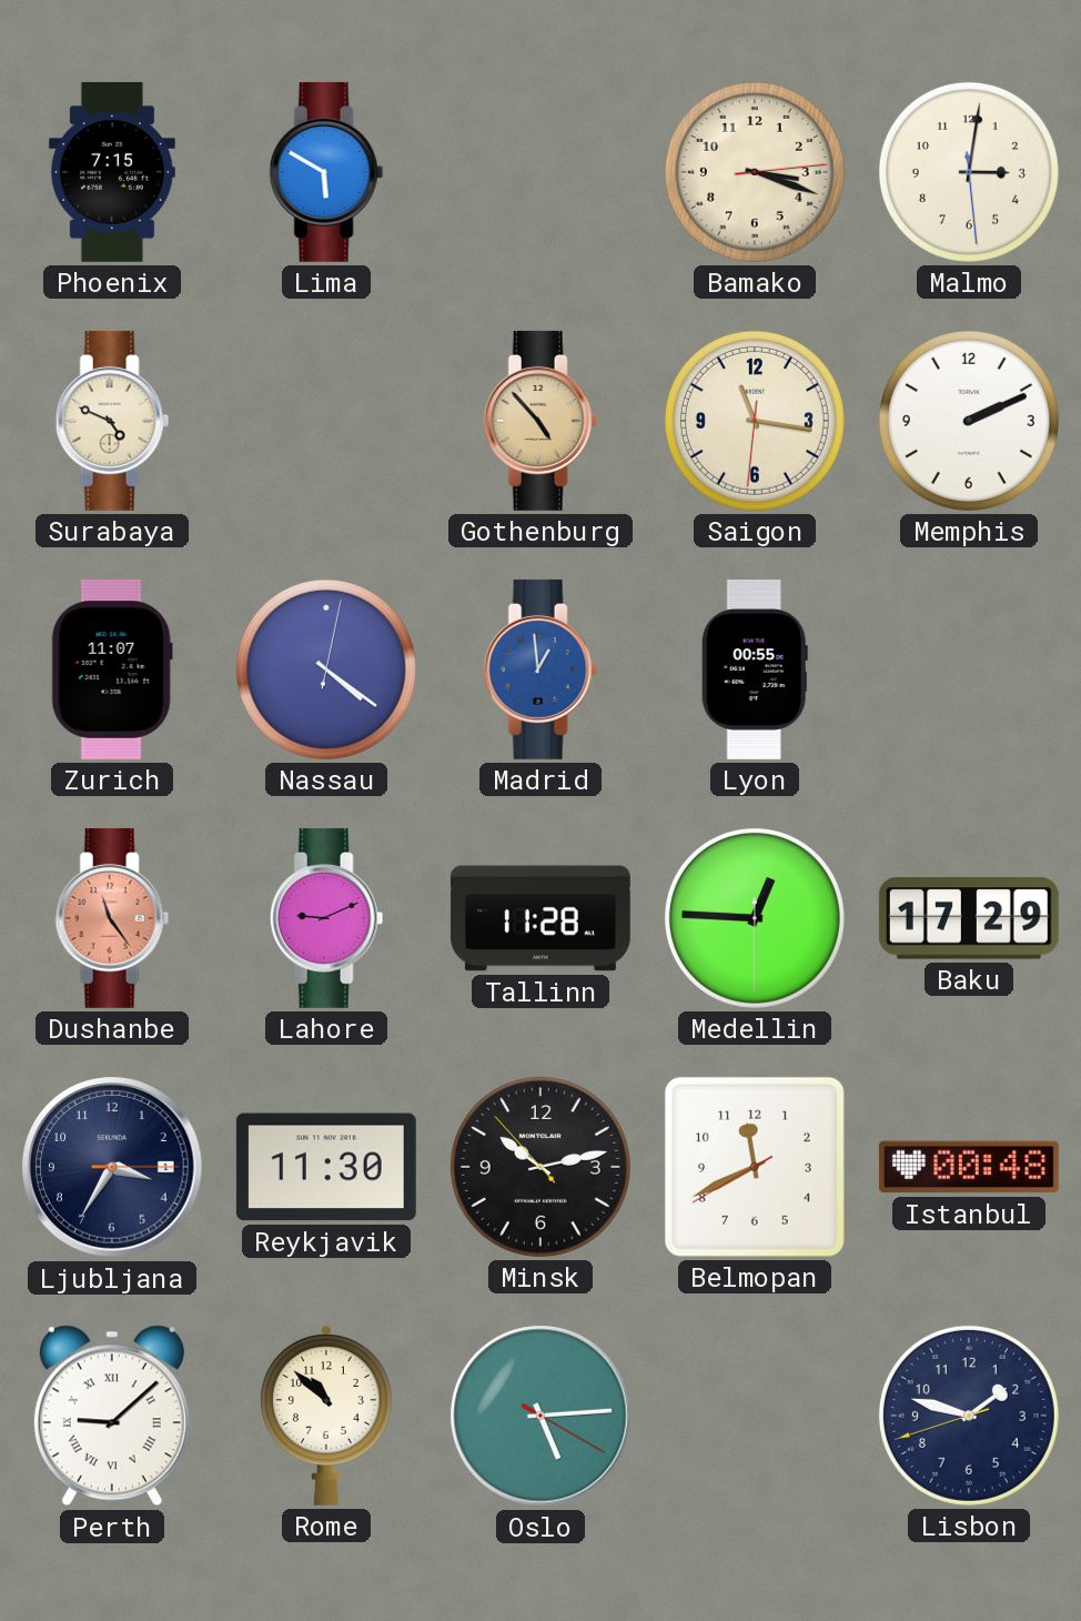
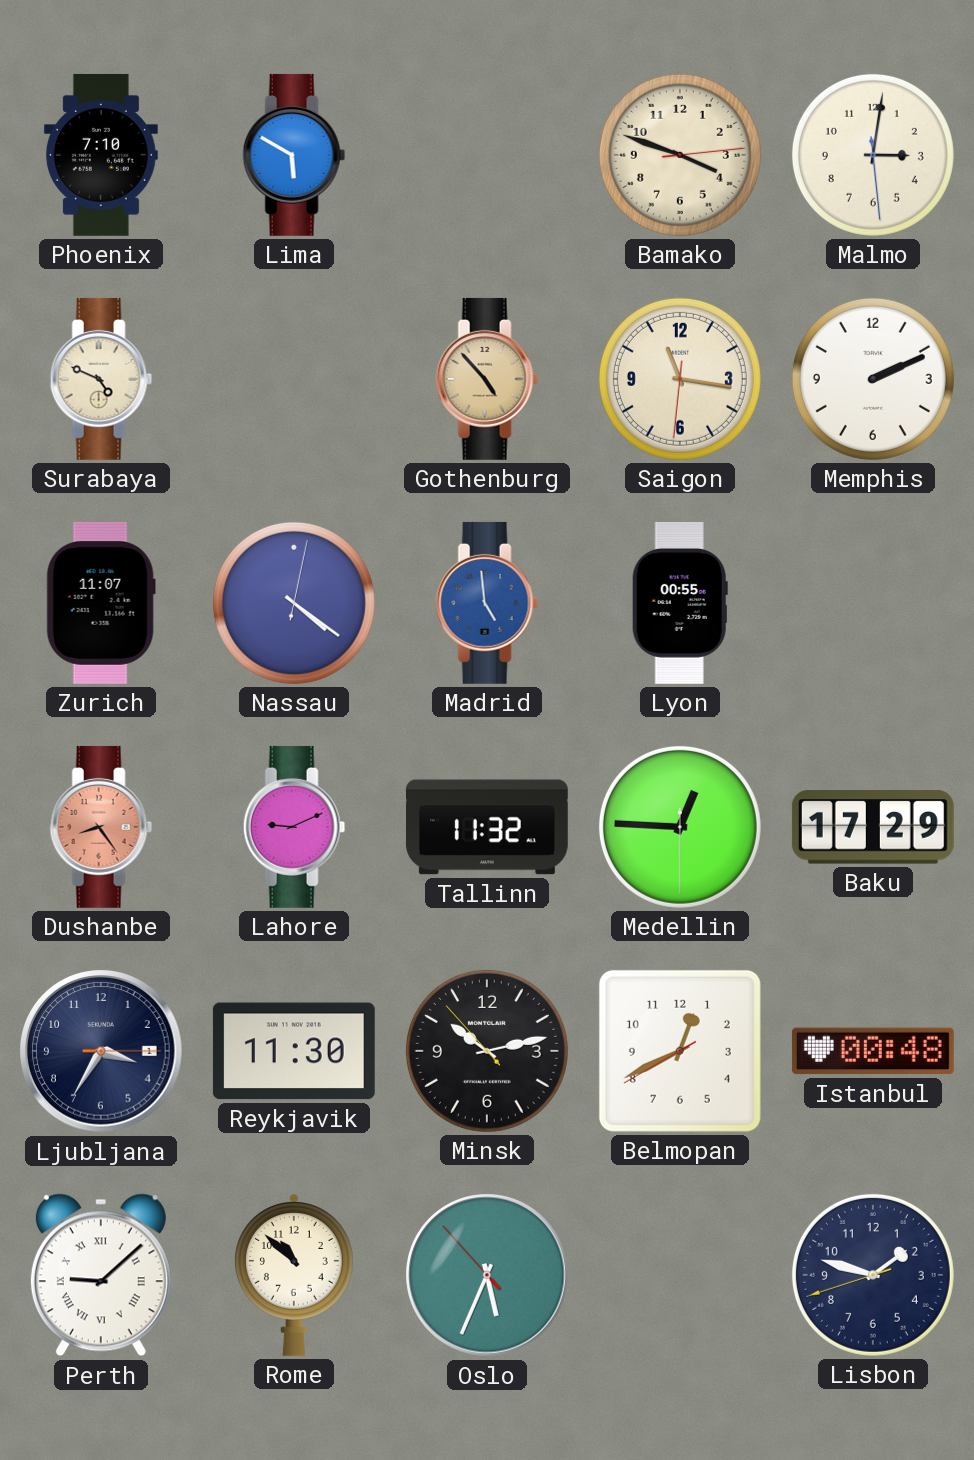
Phoenix: 7:15 -> 7:10 (101, 155)
Bamako: 3:18 -> 3:48 (680, 155)
Madrid: 12:59 -> 4:59 (487, 603)
Dushanbe: 11:24 -> 8:24 (101, 827)
Tallinn: 11:28 -> 11:32 (487, 827)
Belmopan: 11:40 -> 12:40 (680, 1051)
Oslo: 5:14 -> 5:33 (487, 1275)
